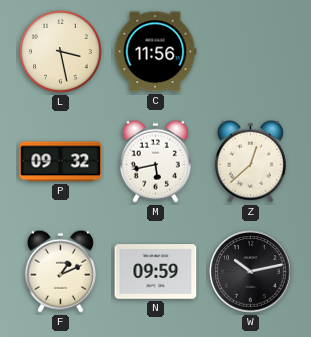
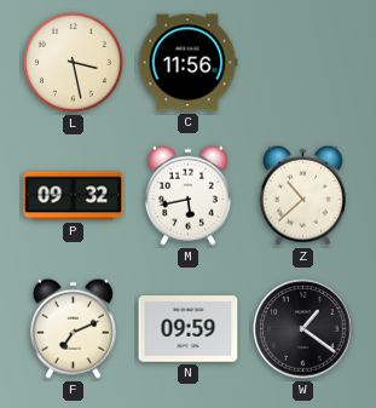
Z: 12:38 -> 10:38 (302, 195)
F: 1:11 -> 7:11 (73, 328)
W: 10:13 -> 1:21 (303, 329)
